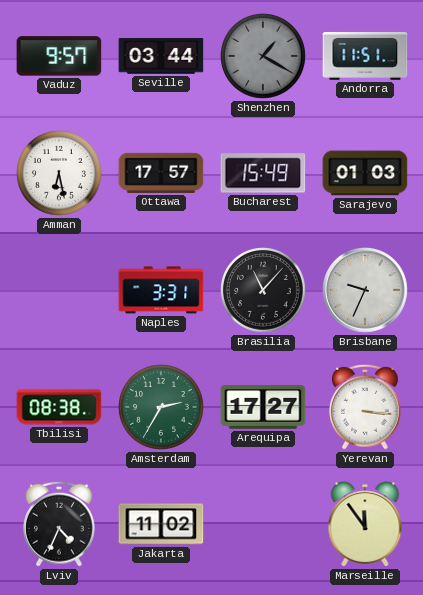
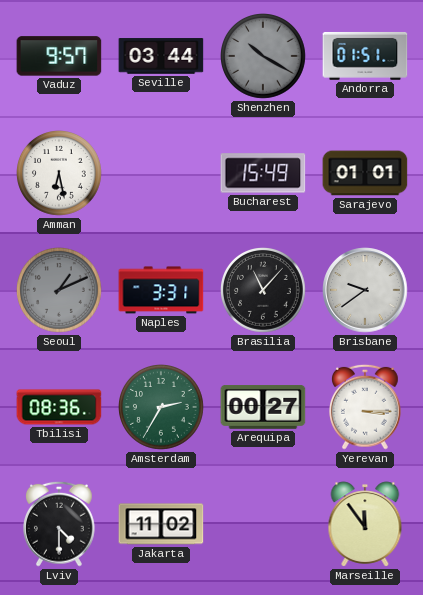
Shenzhen: 1:20 -> 10:20 (264, 57)
Andorra: 11:51 -> 01:51 (365, 56)
Ottawa: 17:57 -> none (161, 173)
Sarajevo: 01:03 -> 01:01 (365, 173)
Seoul: none -> 1:11 (60, 291)
Brisbane: 9:34 -> 9:39 (365, 290)
Tbilisi: 08:38 -> 08:36 (59, 407)
Arequipa: 17:27 -> 00:27 (263, 408)
Yerevan: 3:16 -> 3:15 (366, 407)
Lviv: 4:34 -> 4:30 (60, 524)
